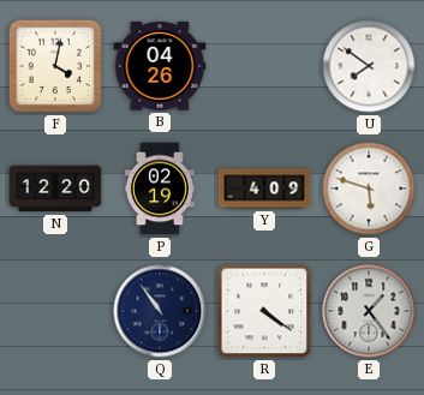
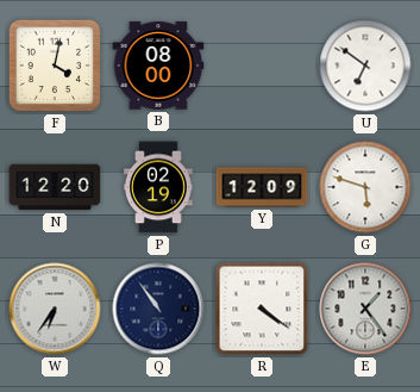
B: 04:26 -> 08:00 (158, 66)
U: 7:51 -> 6:51 (365, 66)
Y: 4:09 -> 12:09 (262, 187)
W: none -> 6:36 (55, 309)
